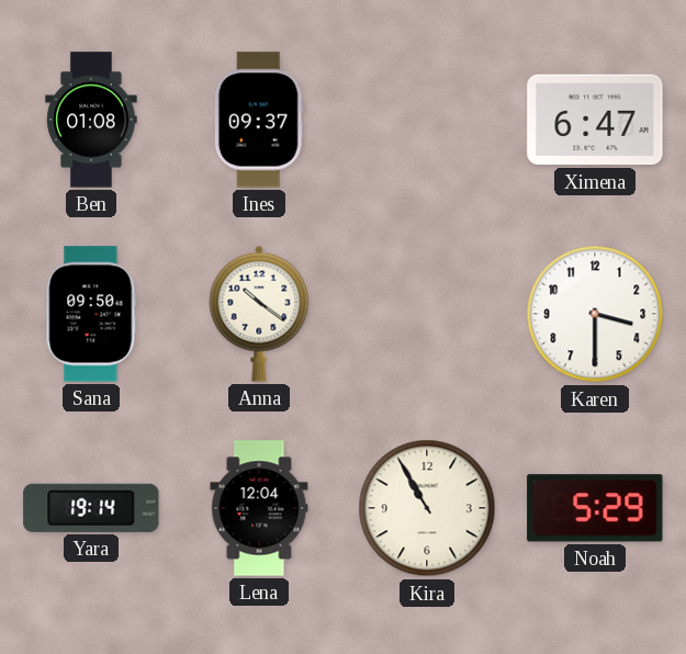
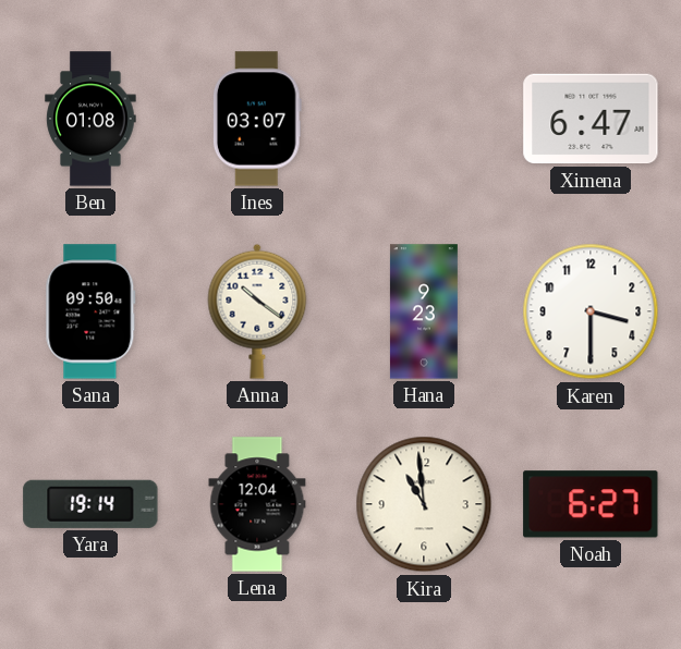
Ines: 09:37 -> 03:07 (257, 119)
Hana: none -> 9:23 (424, 311)
Kira: 10:55 -> 10:59 (424, 504)
Noah: 5:29 -> 6:27 (591, 504)
